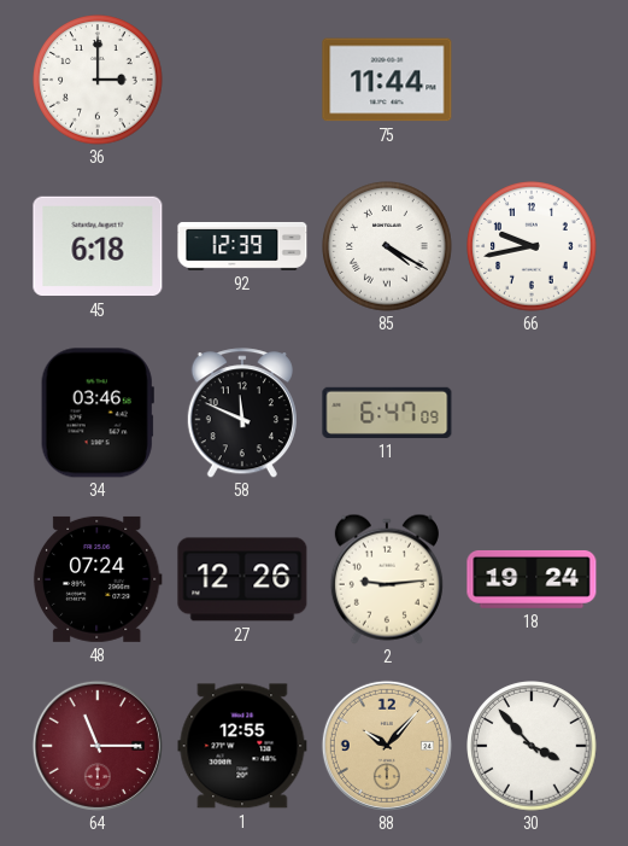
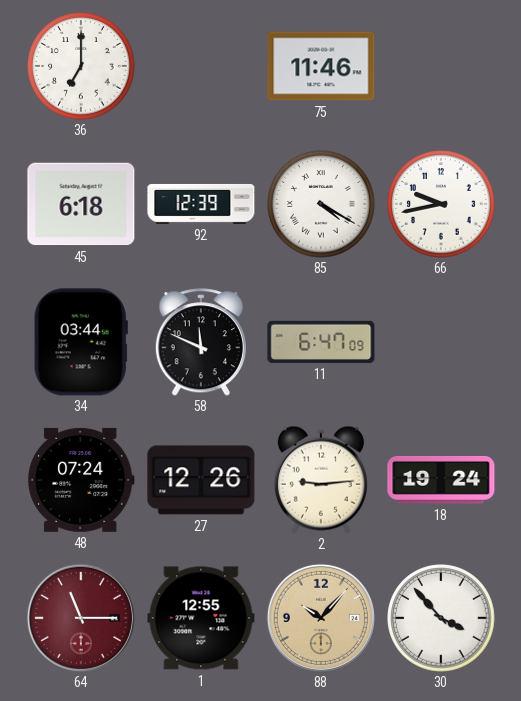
36: 3:00 -> 7:00 (81, 66)
75: 11:44 -> 11:46 (321, 66)
34: 03:46 -> 03:44 (81, 342)
